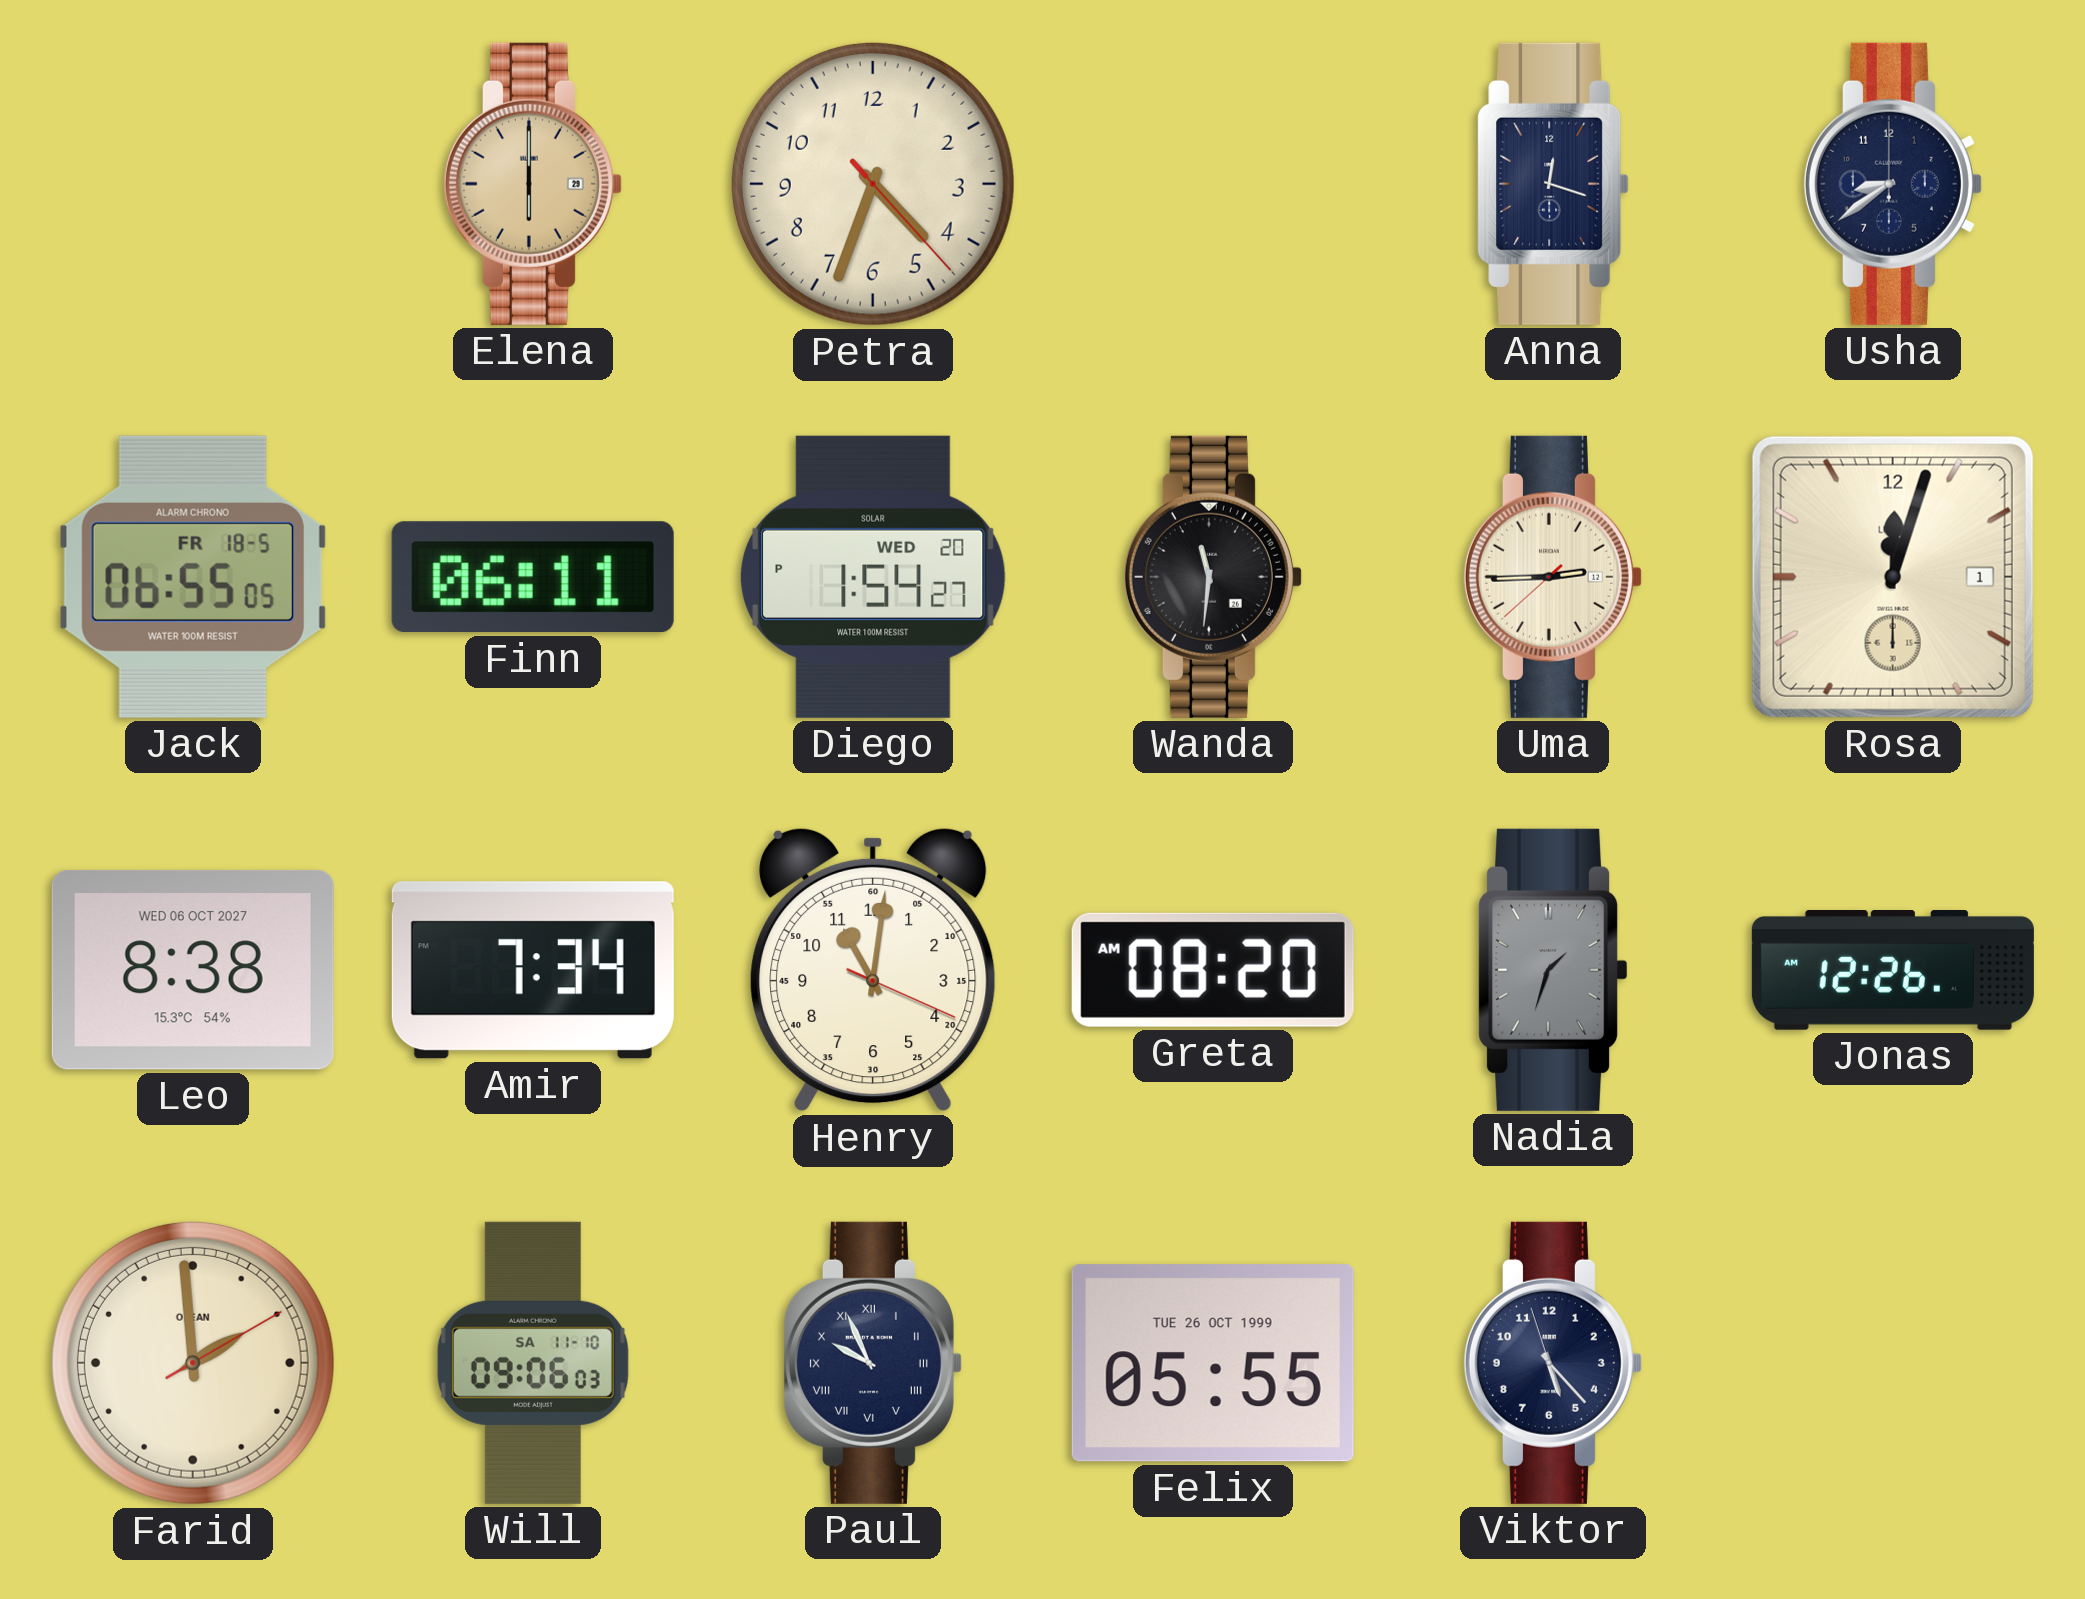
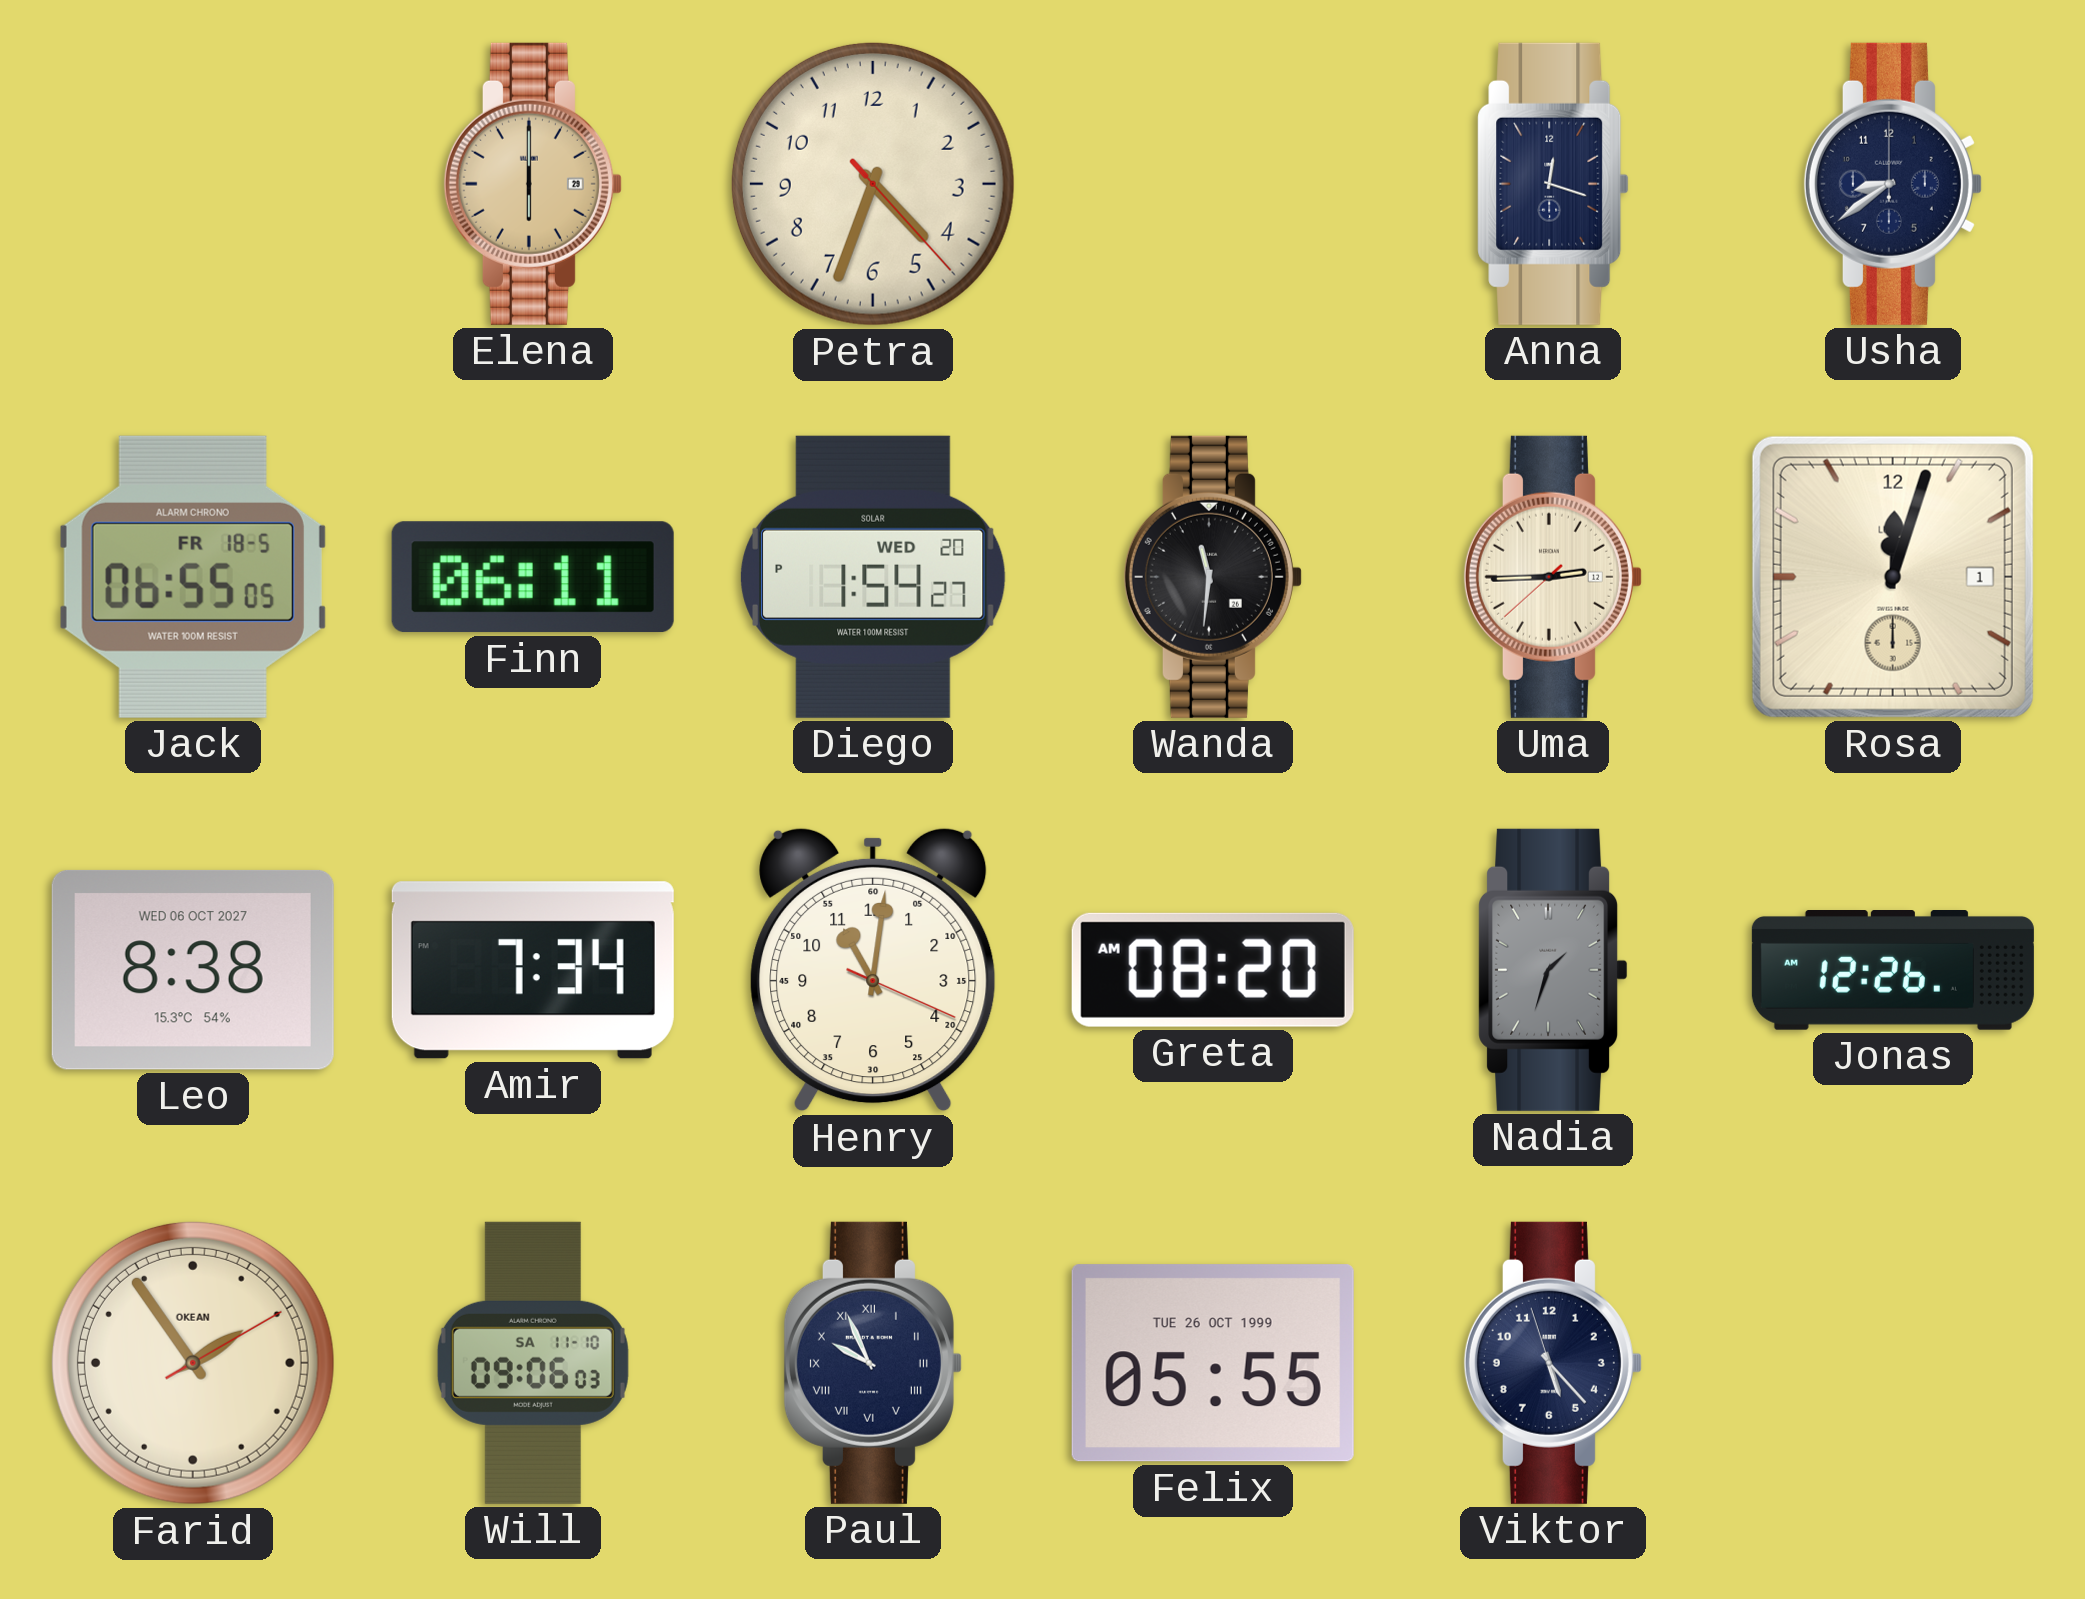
Farid: 1:59 -> 1:54 (193, 1363)
